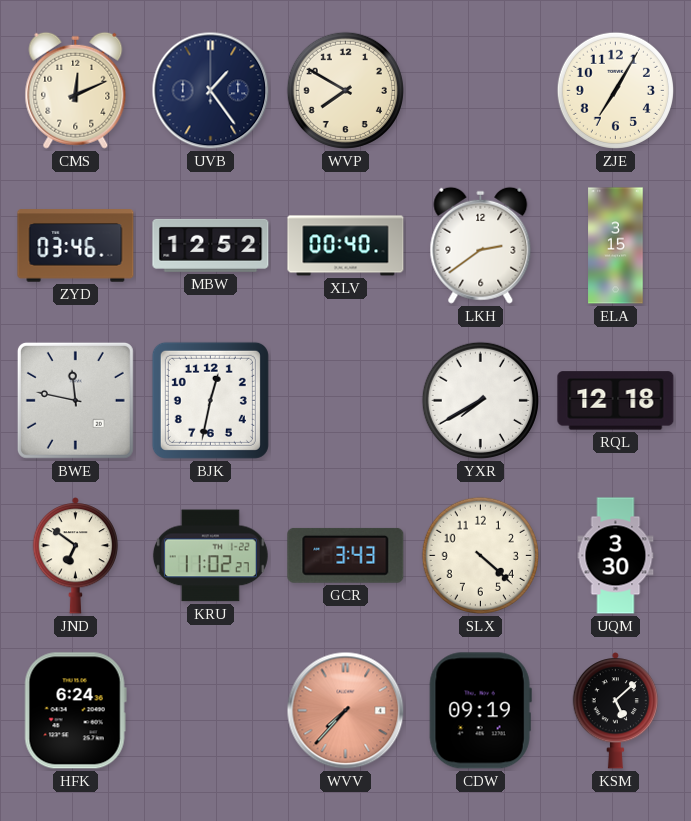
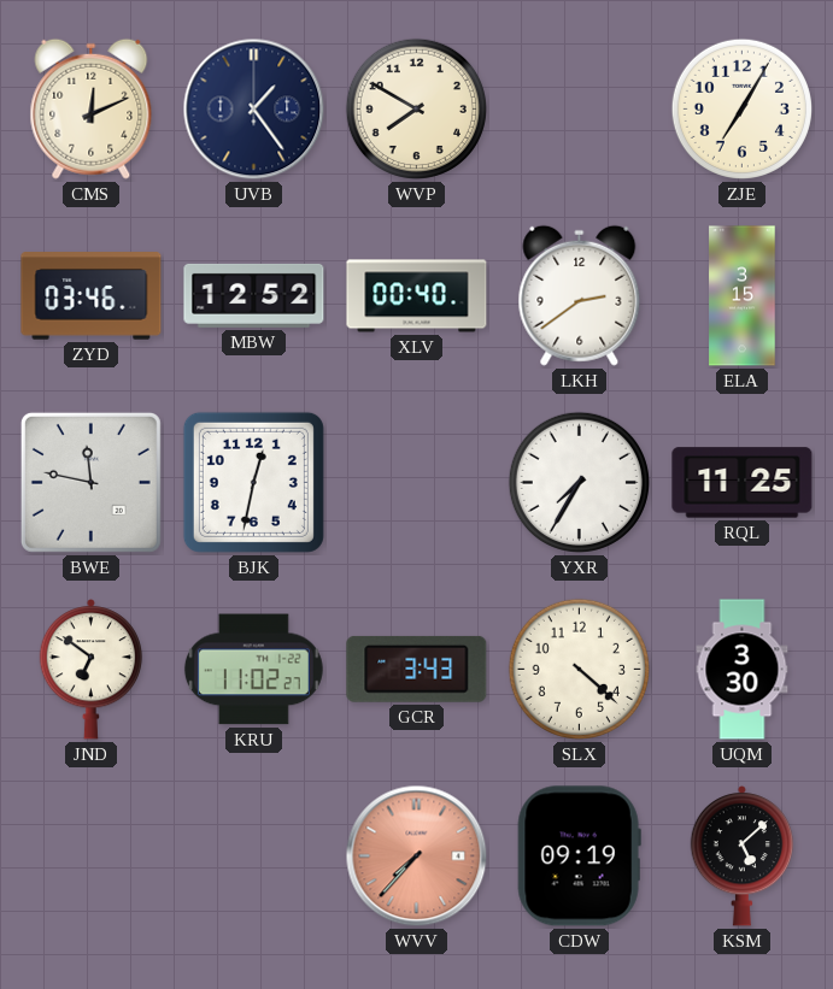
YXR: 7:40 -> 7:35 (579, 482)
RQL: 12:18 -> 11:25 (743, 483)
HFK: 6:24 -> none (75, 711)
